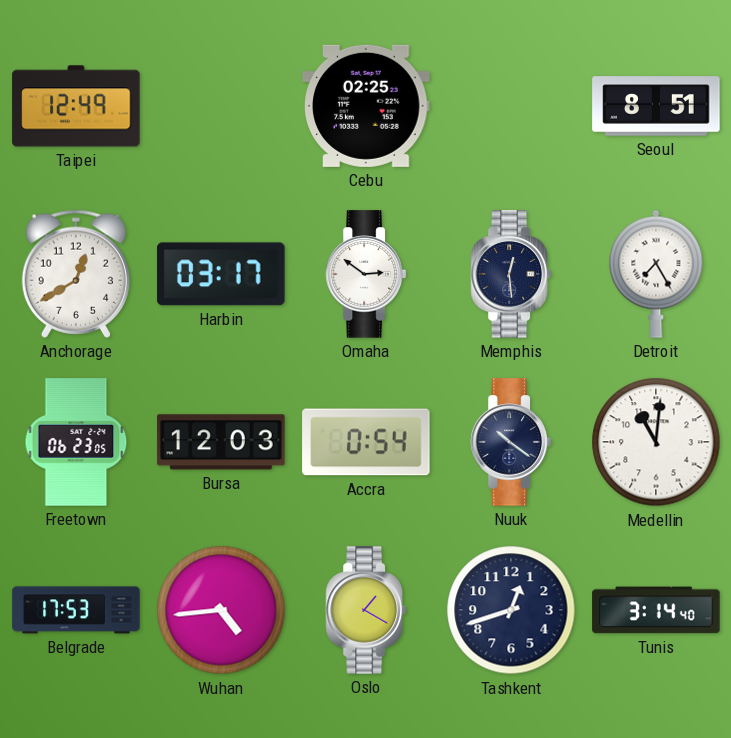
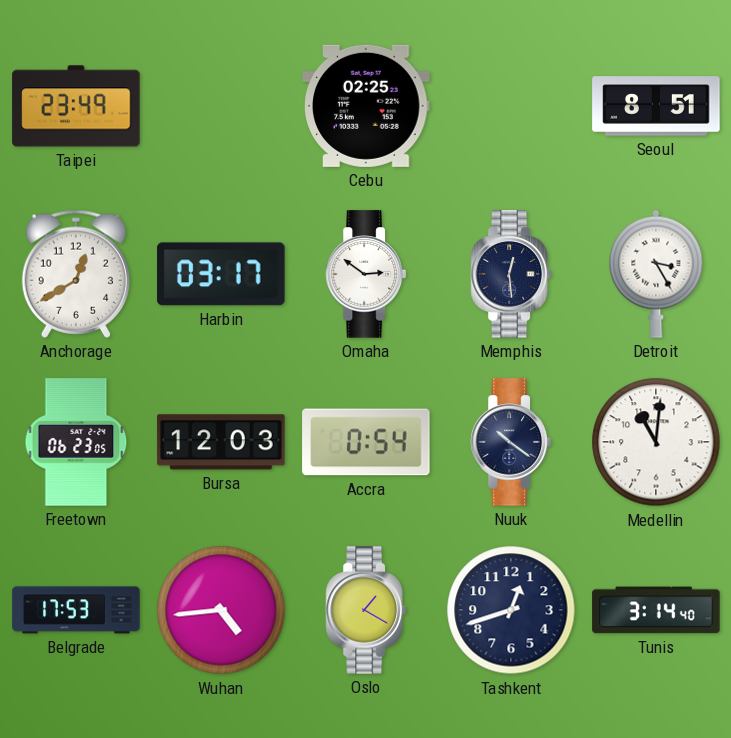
Taipei: 12:49 -> 23:49 (76, 106)
Detroit: 7:25 -> 3:25 (656, 274)
